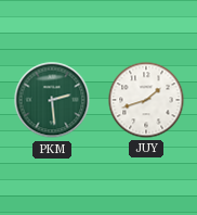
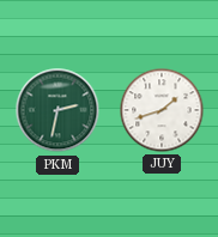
PKM: 2:29 -> 2:32 (57, 110)
